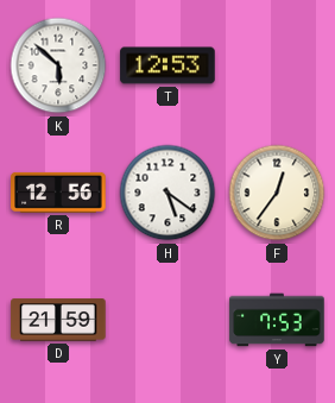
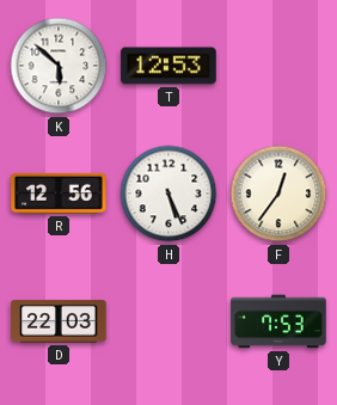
H: 5:21 -> 5:26 (168, 194)
D: 21:59 -> 22:03 (59, 321)
